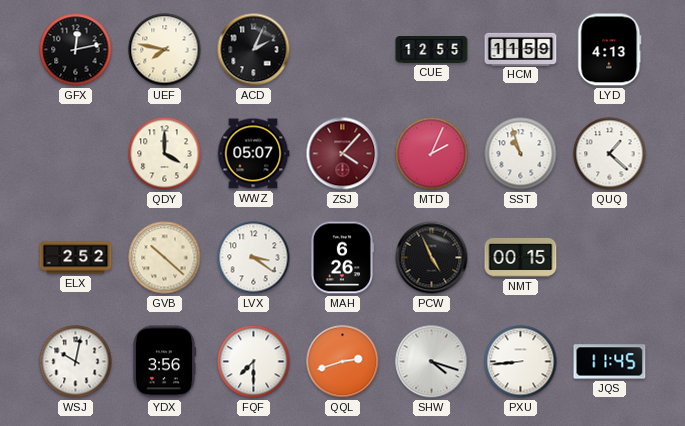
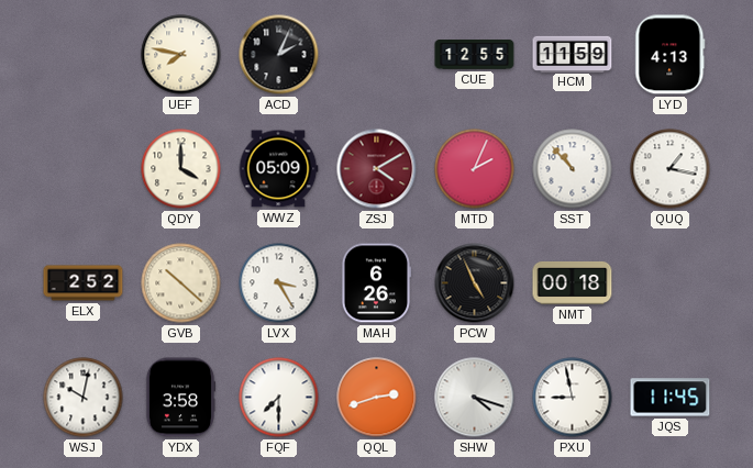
GFX: 12:13 -> none (76, 50)
WWZ: 05:07 -> 05:09 (278, 169)
ZSJ: 4:07 -> 4:10 (377, 169)
SST: 10:57 -> 10:53 (573, 169)
QUQ: 1:22 -> 1:17 (671, 169)
LVX: 3:21 -> 3:25 (279, 283)
NMT: 00:15 -> 00:18 (573, 282)
YDX: 3:56 -> 3:58 (180, 398)
PXU: 8:44 -> 8:58 (573, 398)
